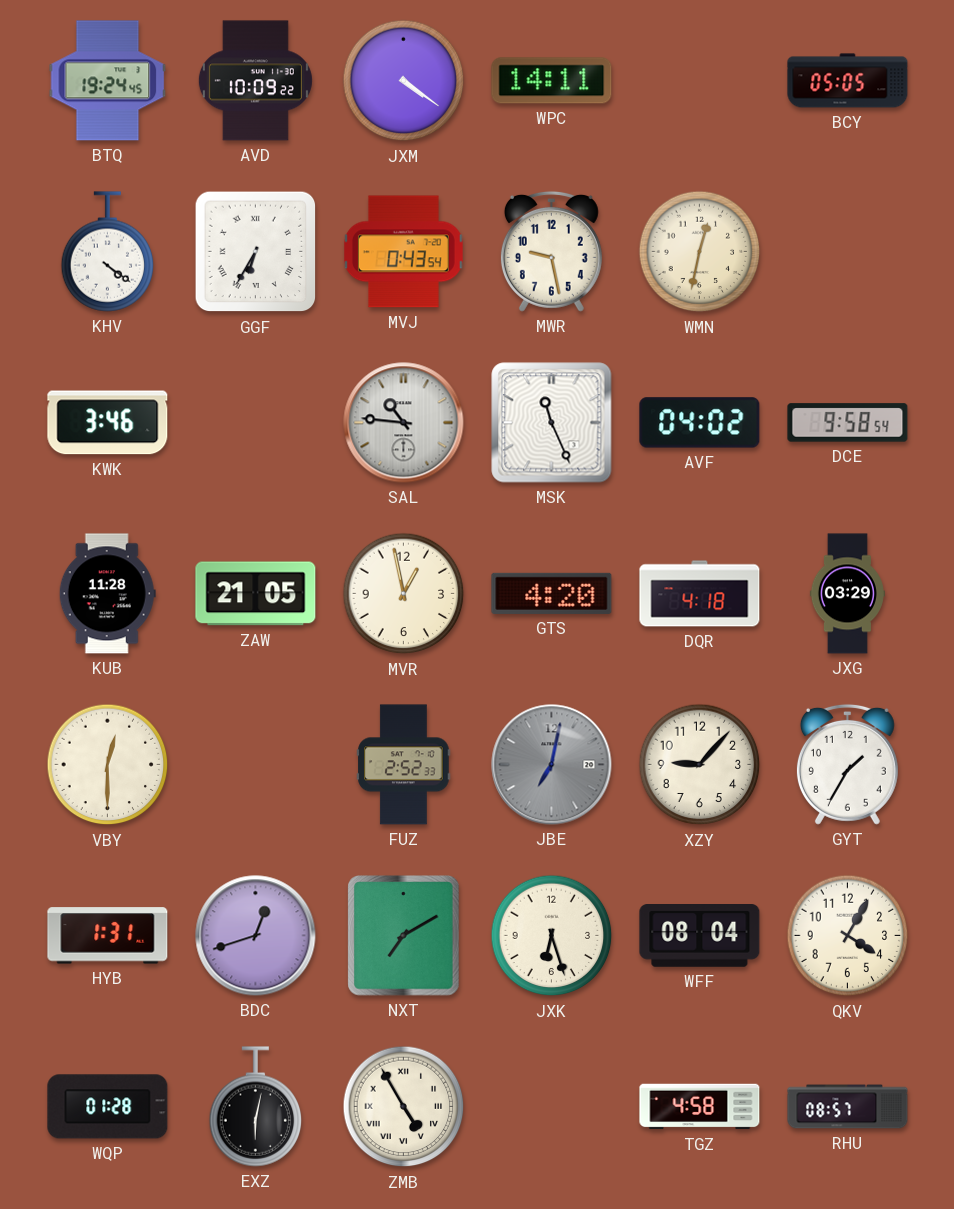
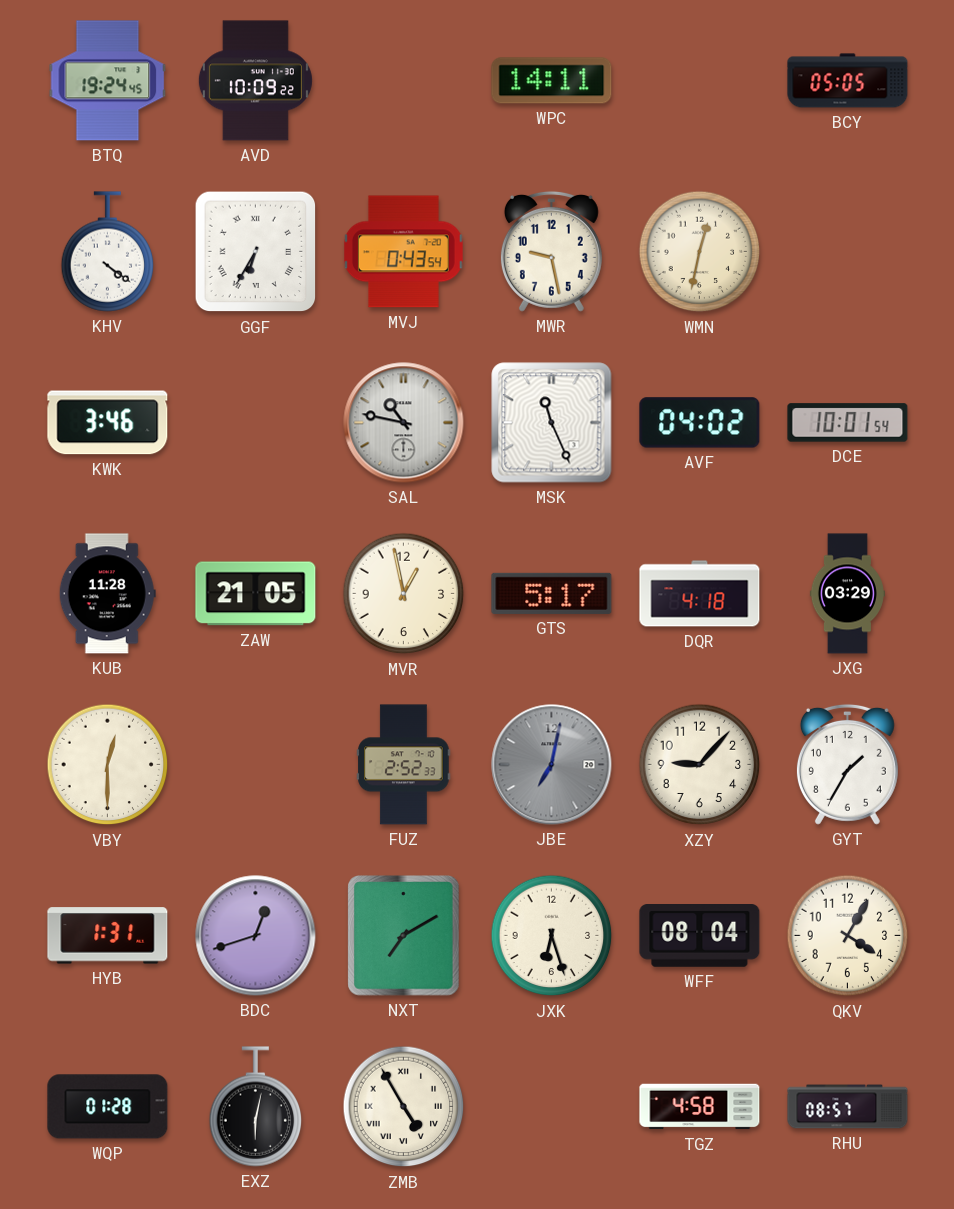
JXM: 4:21 -> none (404, 81)
SAL: 10:46 -> 10:47 (404, 423)
DCE: 9:58 -> 10:01 (848, 423)
GTS: 4:20 -> 5:17 (552, 593)
